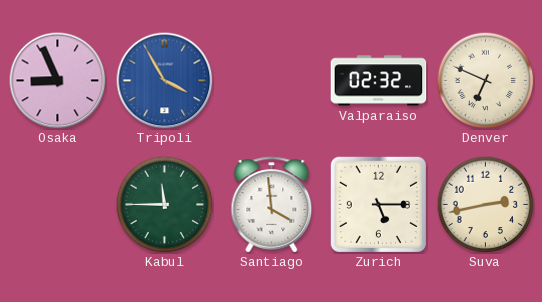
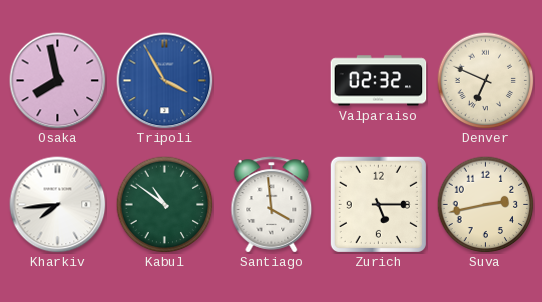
Osaka: 8:56 -> 7:58 (58, 81)
Kharkiv: none -> 7:44 (58, 205)
Kabul: 11:45 -> 10:51 (164, 204)
